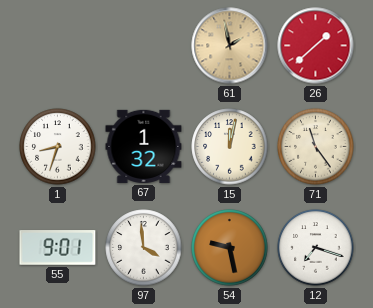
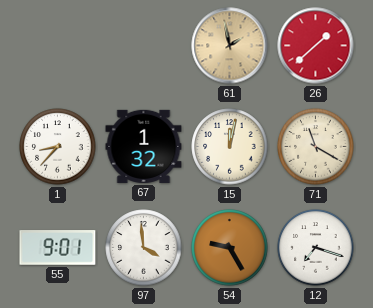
1: 8:33 -> 8:37 (58, 147)
71: 11:24 -> 11:20 (316, 147)
54: 9:28 -> 9:25 (230, 248)
